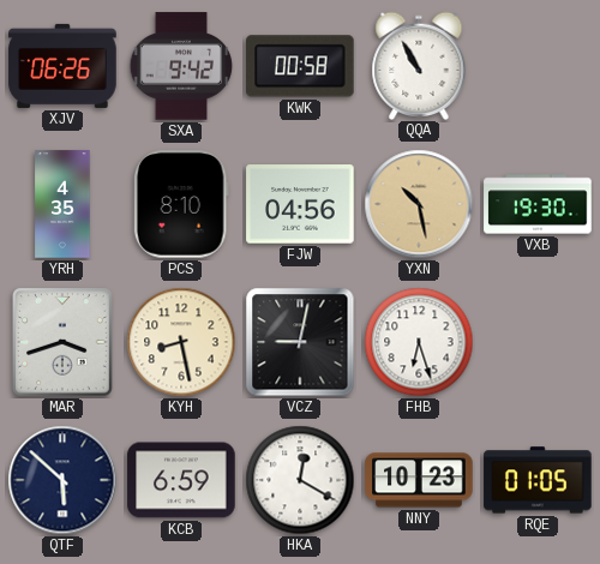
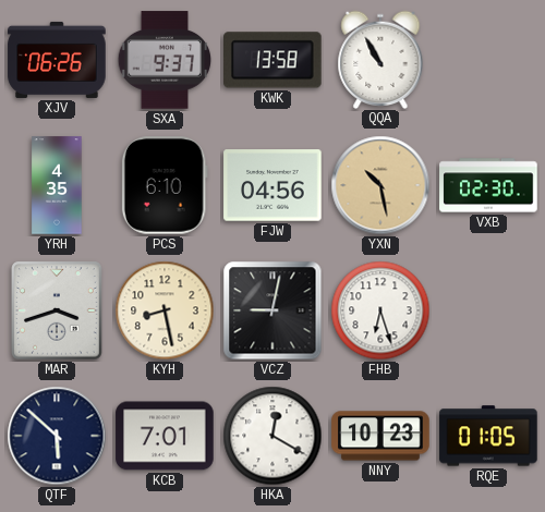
SXA: 9:42 -> 9:37 (165, 60)
KWK: 00:58 -> 13:58 (274, 60)
PCS: 8:10 -> 6:10 (165, 185)
VXB: 19:30 -> 02:30 (488, 185)
KCB: 6:59 -> 7:01 (165, 436)
